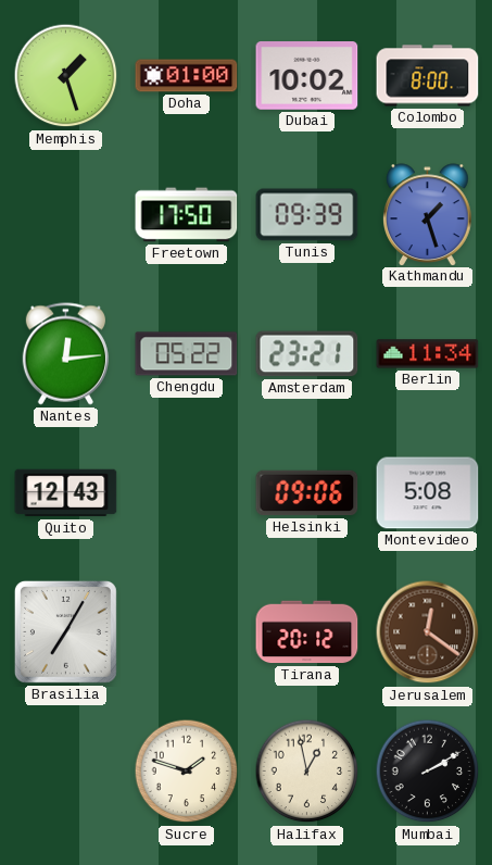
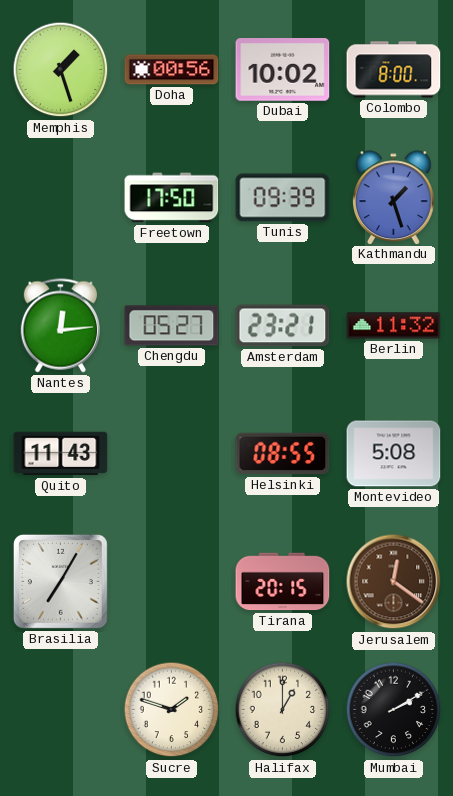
Doha: 01:00 -> 00:56 (172, 70)
Chengdu: 05:22 -> 05:27 (172, 326)
Berlin: 11:34 -> 11:32 (394, 326)
Quito: 12:43 -> 11:43 (61, 454)
Helsinki: 09:06 -> 08:55 (283, 454)
Tirana: 20:12 -> 20:15 (283, 582)
Halifax: 12:58 -> 1:00 (283, 710)
